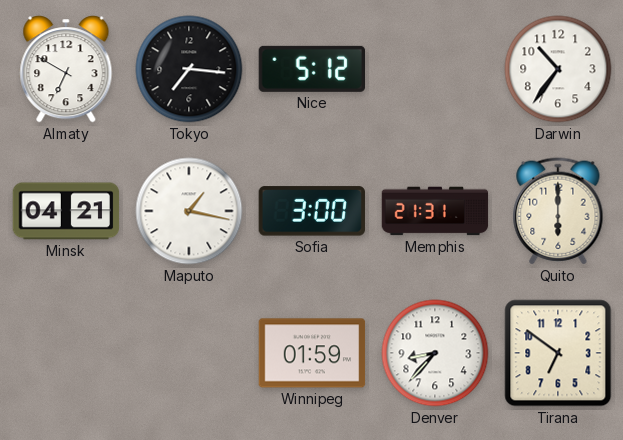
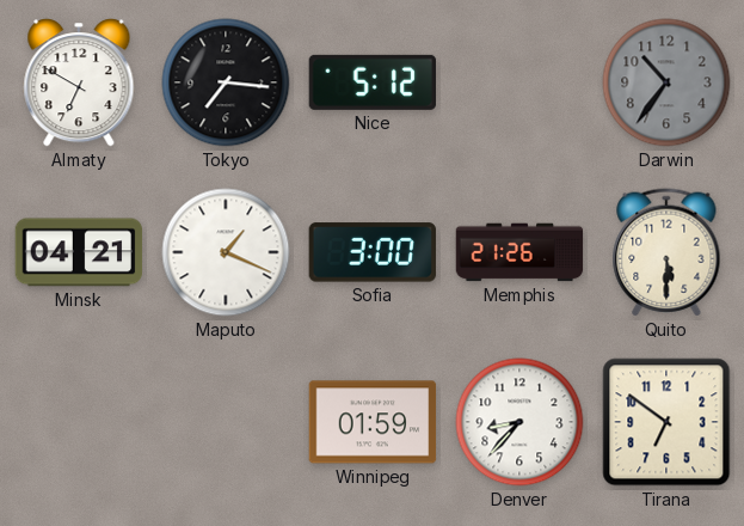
Darwin dial: white -> grey (666, 82)
Maputo: 1:17 -> 1:19 (226, 252)
Memphis: 21:31 -> 21:26 (519, 252)
Quito: 6:00 -> 5:30 (666, 252)
